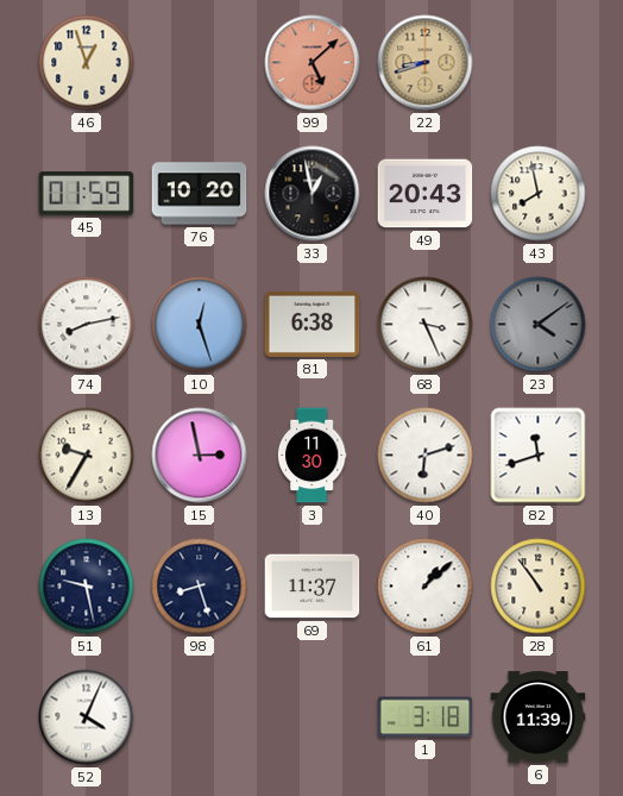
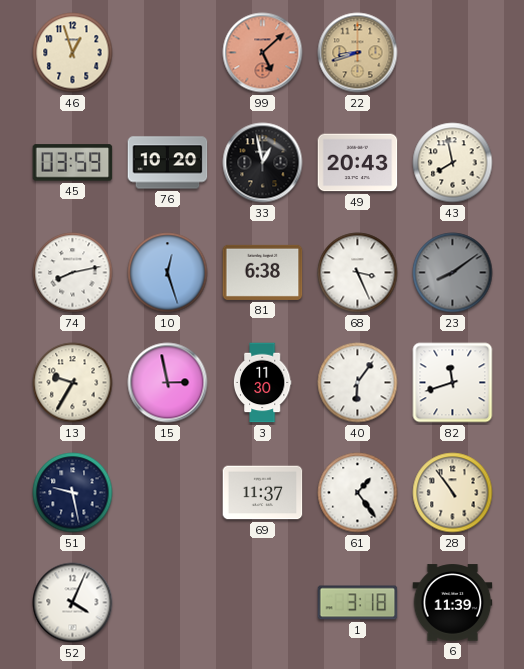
45: 01:59 -> 03:59 (73, 163)
23: 4:09 -> 8:09 (453, 273)
40: 6:12 -> 6:06 (358, 383)
98: 8:27 -> none (200, 587)
61: 1:08 -> 1:24 (358, 493)
